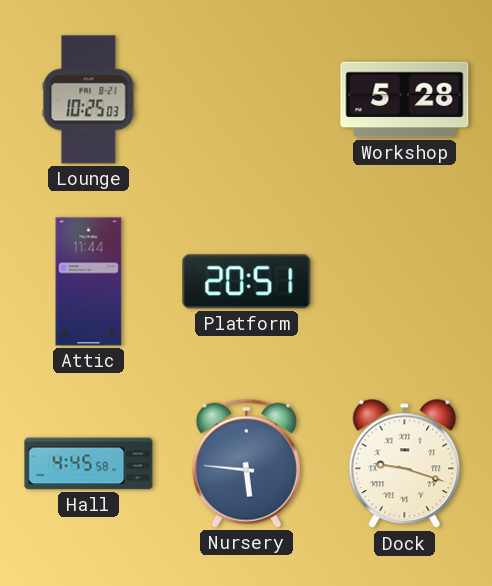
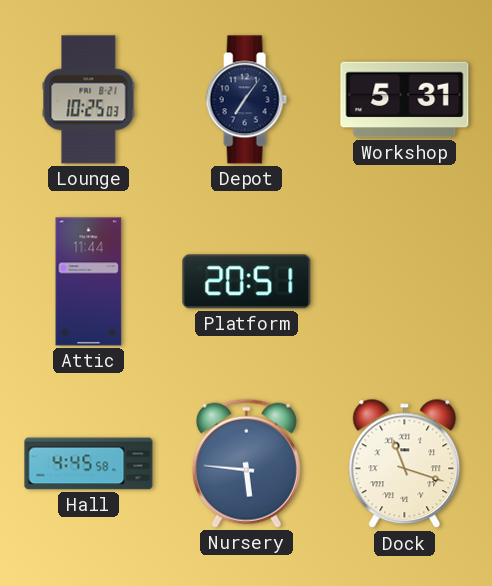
Depot: none -> 7:06 (246, 100)
Workshop: 5:28 -> 5:31 (405, 100)
Dock: 9:18 -> 11:18 (405, 464)
